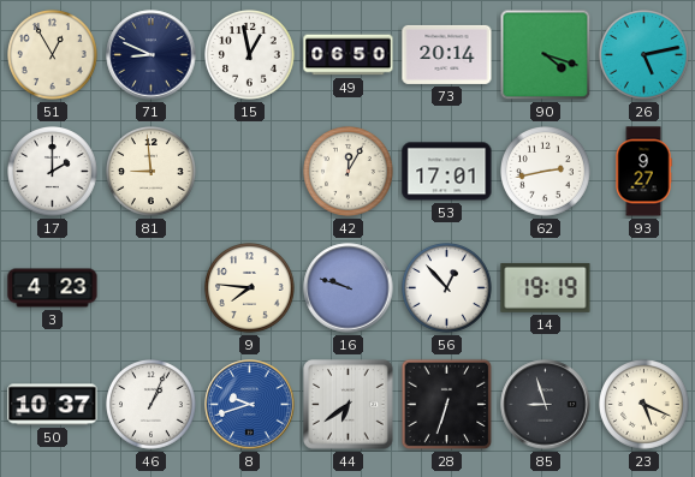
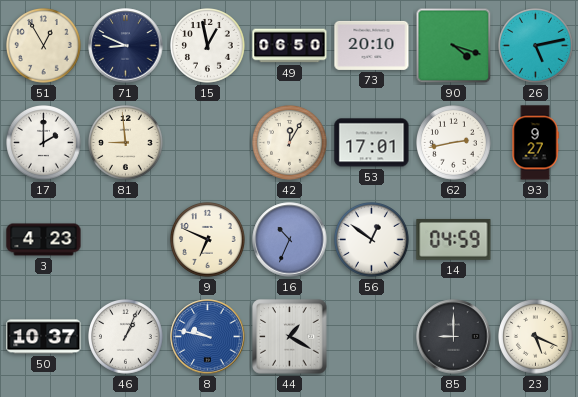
73: 20:14 -> 20:10 (372, 45)
9: 7:46 -> 6:49 (208, 240)
16: 9:48 -> 10:34 (290, 240)
56: 12:53 -> 12:51 (372, 240)
14: 19:19 -> 04:59 (454, 239)
8: 9:42 -> 9:47 (208, 337)
44: 6:39 -> 1:20 (290, 337)
28: 6:33 -> none (447, 405)
85: 8:57 -> 9:00 (454, 337)
